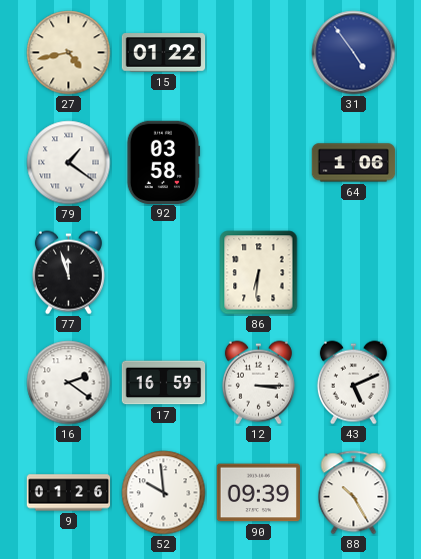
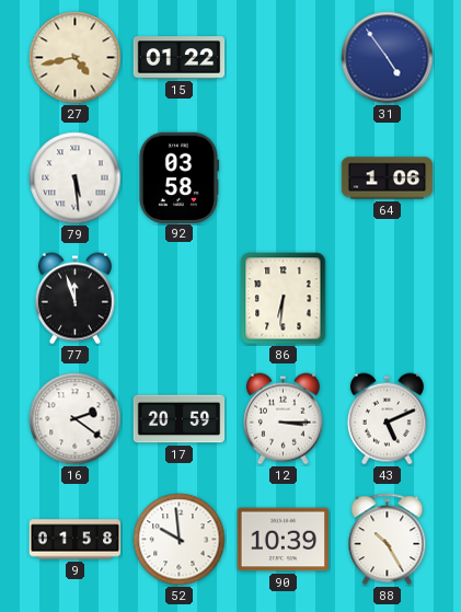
79: 1:21 -> 5:29 (76, 178)
17: 16:59 -> 20:59 (180, 419)
9: 01:26 -> 01:58 (76, 540)
90: 09:39 -> 10:39 (283, 540)
